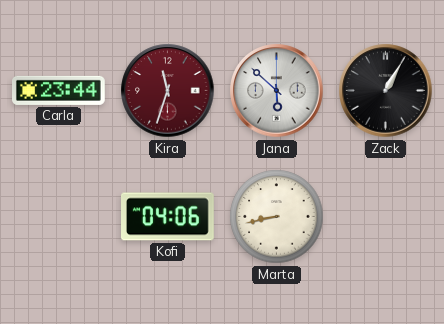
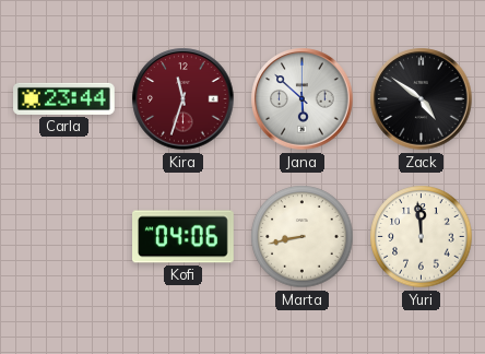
Zack: 1:05 -> 4:51 (422, 99)
Yuri: none -> 11:59 (422, 237)
